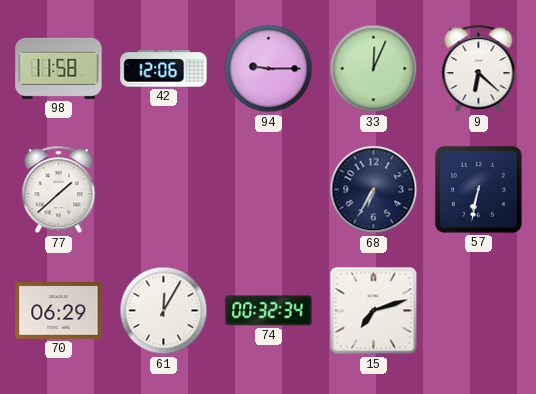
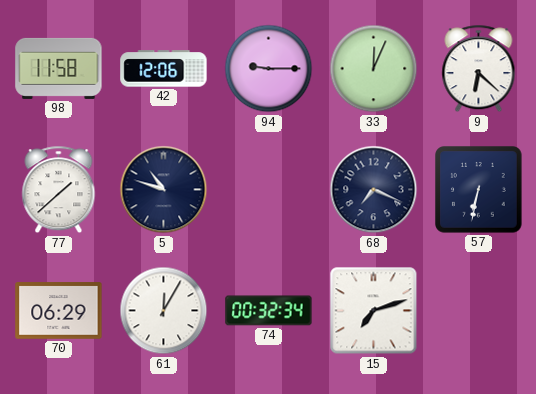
5: none -> 10:48 (164, 190)
68: 6:35 -> 7:19 (374, 190)
